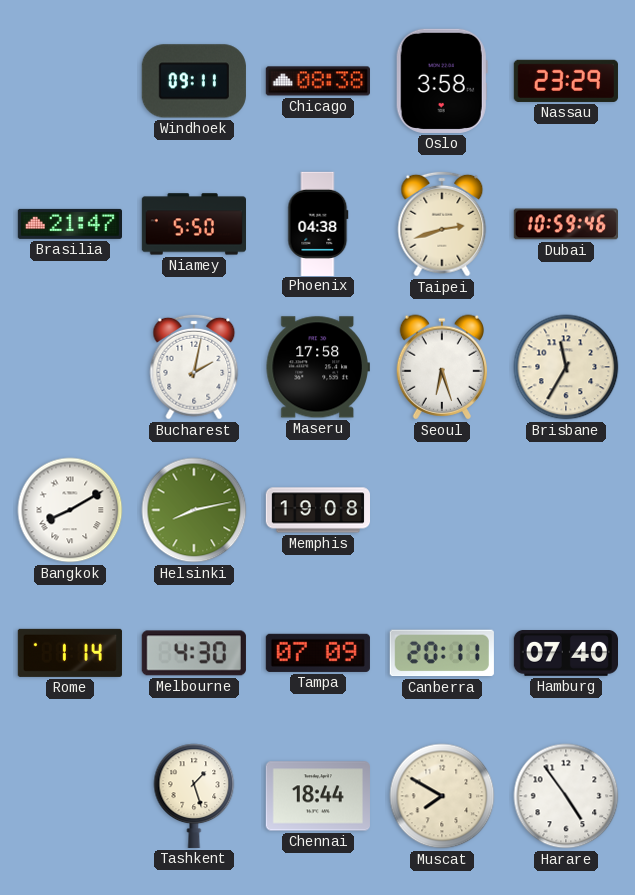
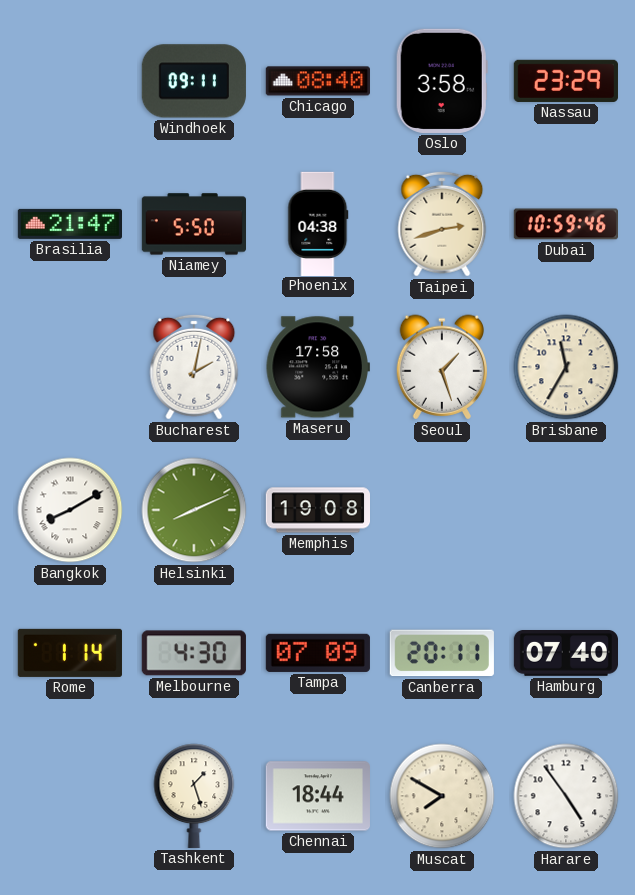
Chicago: 08:38 -> 08:40 (318, 81)
Seoul: 6:27 -> 1:27 (441, 367)
Helsinki: 8:13 -> 8:11 (194, 510)
